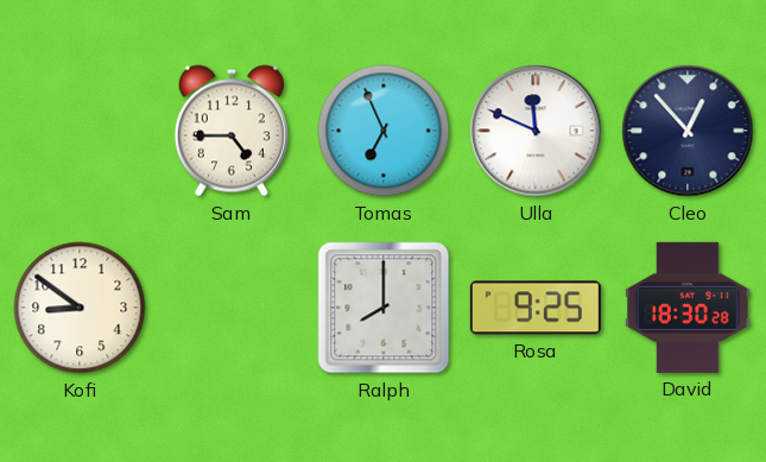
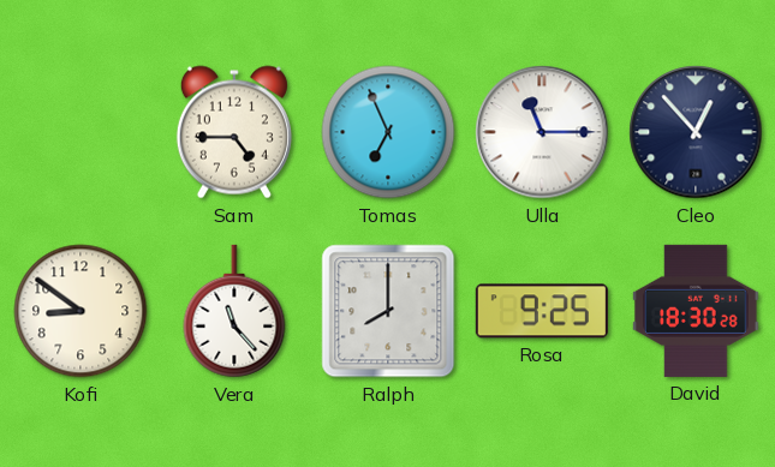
Ulla: 11:49 -> 11:15 (542, 132)
Vera: none -> 11:23 (234, 311)
